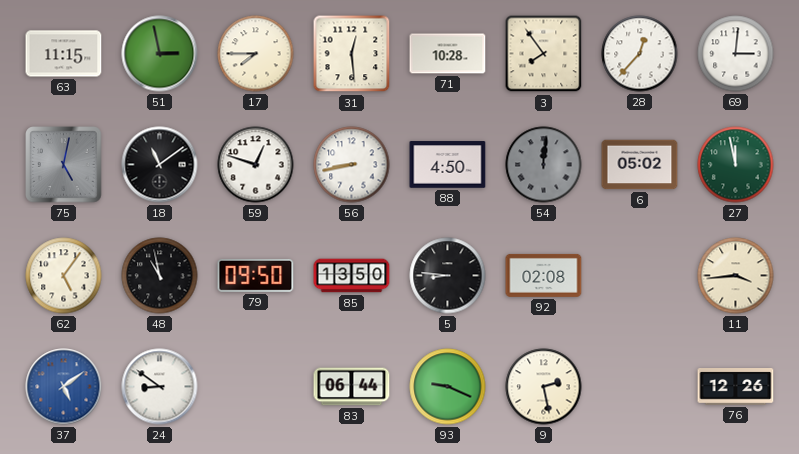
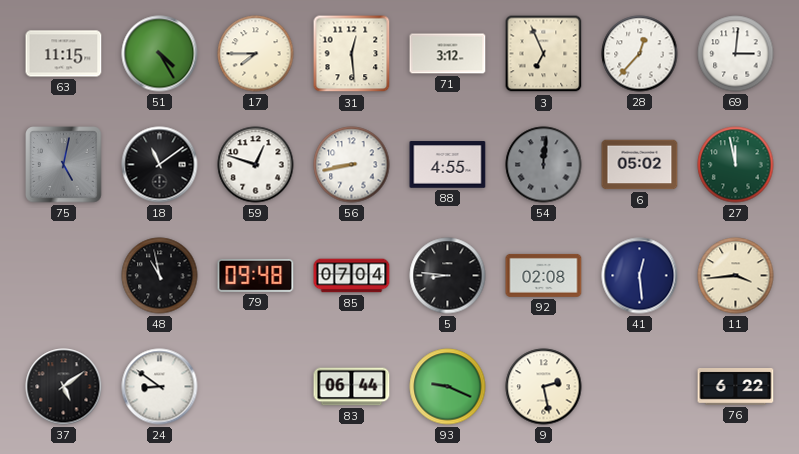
51: 2:58 -> 4:25 (160, 54)
71: 10:28 -> 3:12 (448, 54)
3: 7:54 -> 6:56 (544, 54)
88: 4:50 -> 4:55 (448, 165)
62: 5:06 -> none (64, 276)
79: 09:50 -> 09:48 (256, 275)
85: 13:50 -> 07:04 (352, 276)
41: none -> 12:29 (640, 276)
37 dial: blue -> black (64, 387)
76: 12:26 -> 6:22 (736, 387)
